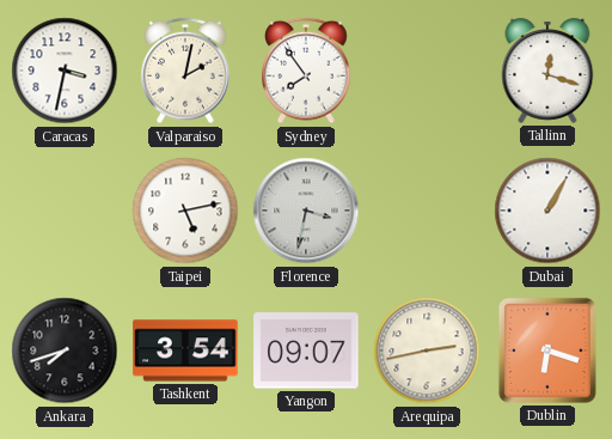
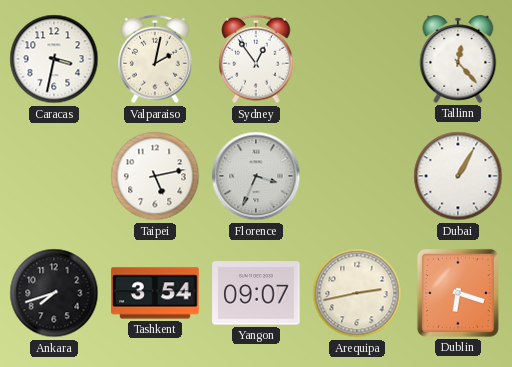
Sydney: 7:54 -> 12:54 (257, 59)
Tallinn: 12:18 -> 12:23 (458, 60)
Florence: 3:32 -> 3:34 (256, 176)
